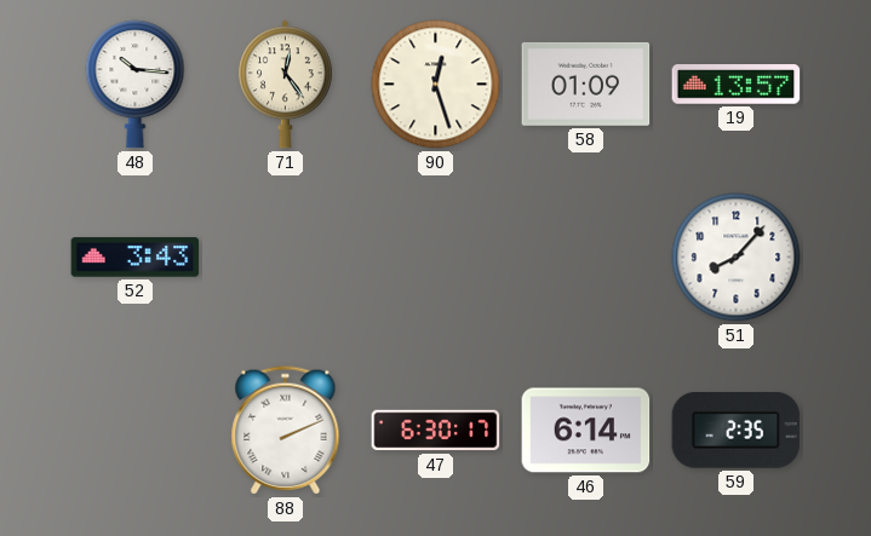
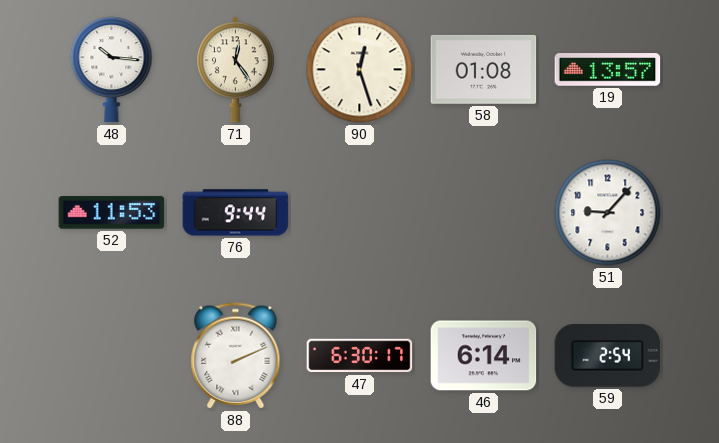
58: 01:09 -> 01:08 (484, 69)
52: 3:43 -> 11:53 (112, 213)
76: none -> 9:44 (236, 213)
51: 8:07 -> 9:07 (608, 213)
59: 2:35 -> 2:54 (608, 356)
